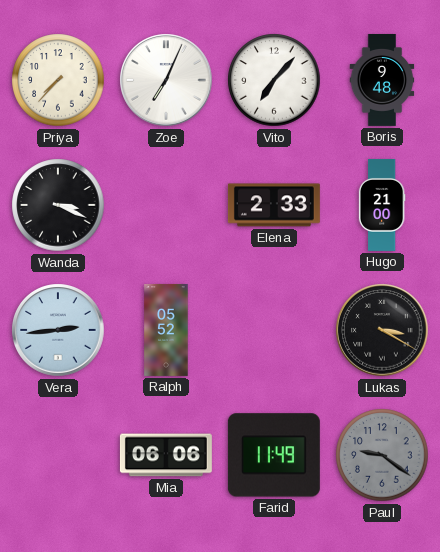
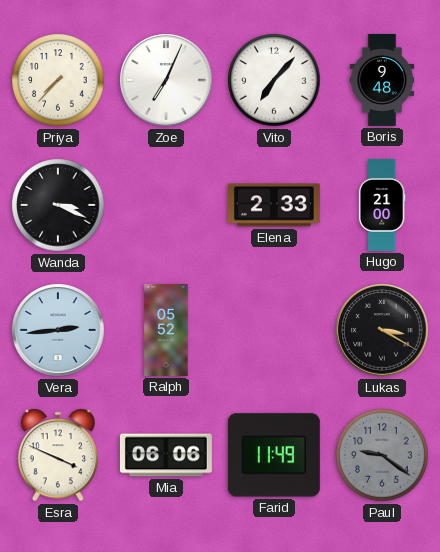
Esra: none -> 3:49 (57, 455)
